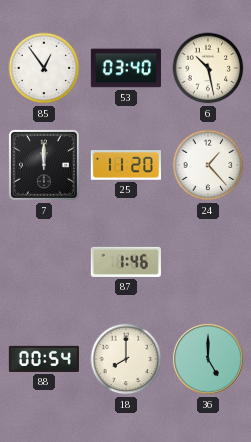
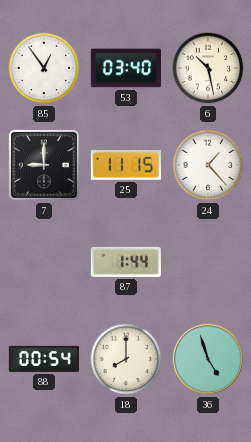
7: 12:00 -> 9:00 (44, 165)
25: 11:20 -> 11:15 (126, 165)
87: 1:46 -> 1:44 (126, 262)
36: 5:00 -> 4:57 (208, 359)
